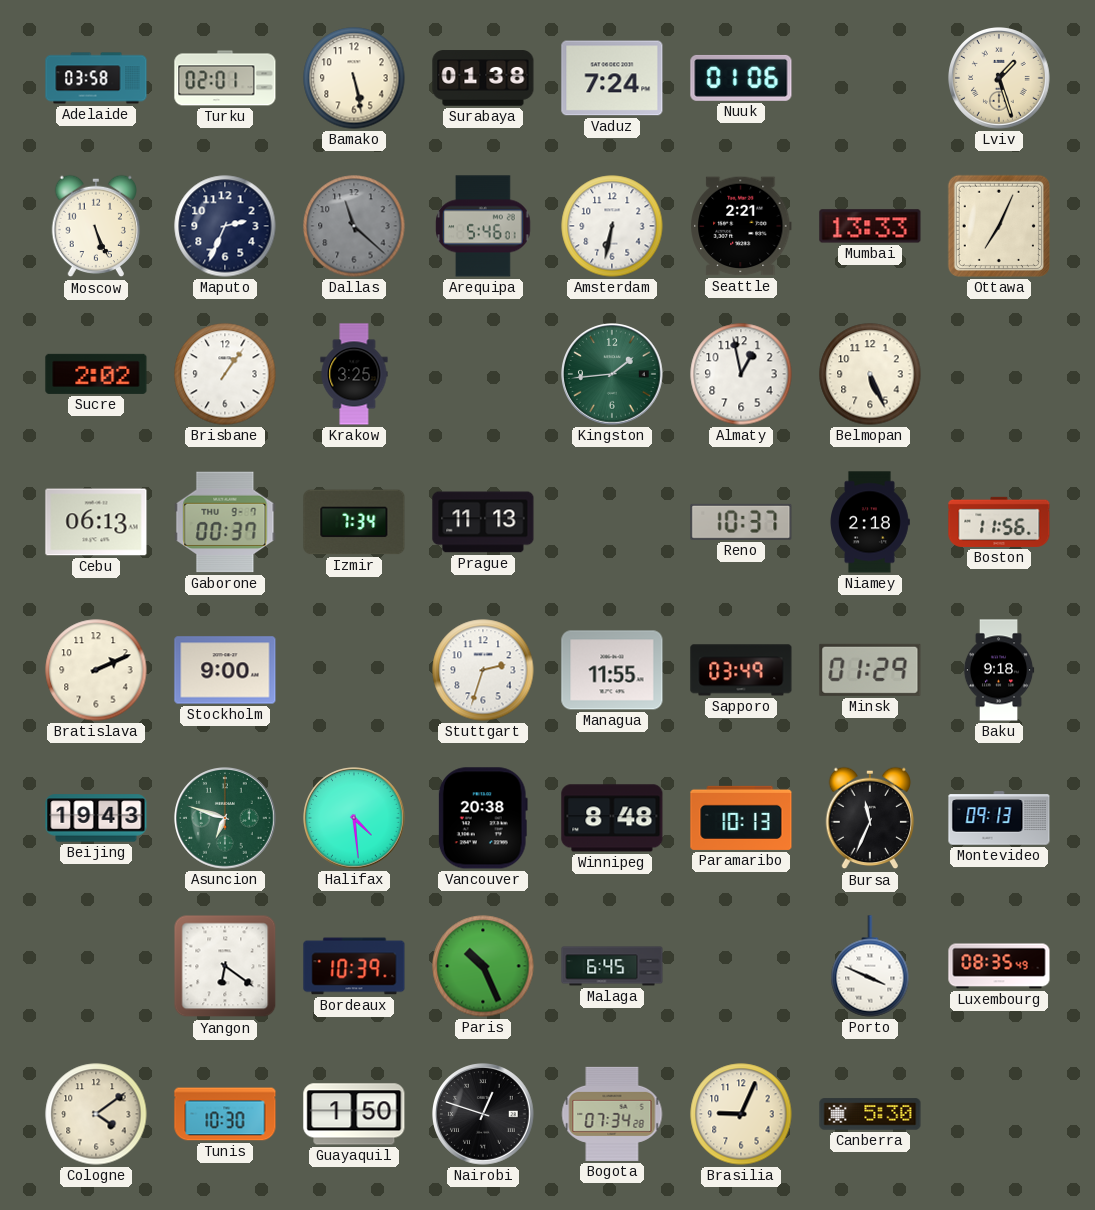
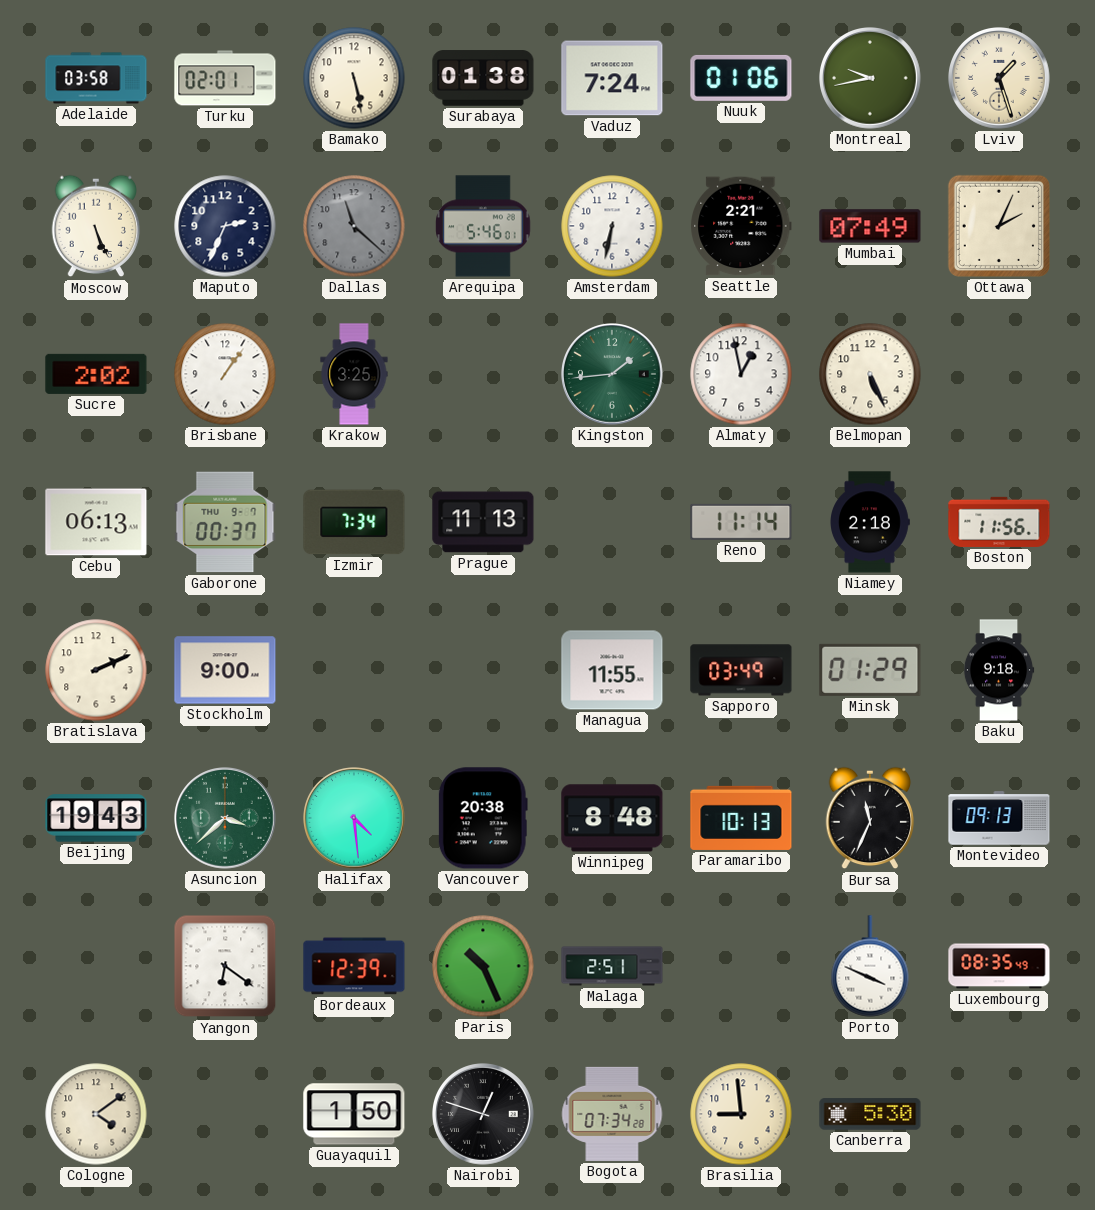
Montreal: none -> 9:43 (870, 78)
Mumbai: 13:33 -> 07:49 (870, 226)
Ottawa: 7:04 -> 2:04 (999, 226)
Reno: 10:37 -> 11:14 (741, 522)
Stuttgart: 2:33 -> none (483, 670)
Asuncion: 6:48 -> 3:38 (225, 818)
Bordeaux: 10:39 -> 12:39 (354, 966)
Malaga: 6:45 -> 2:51 (612, 966)
Tunis: 10:30 -> none (225, 1114)
Brasilia: 9:04 -> 8:59 (741, 1114)
